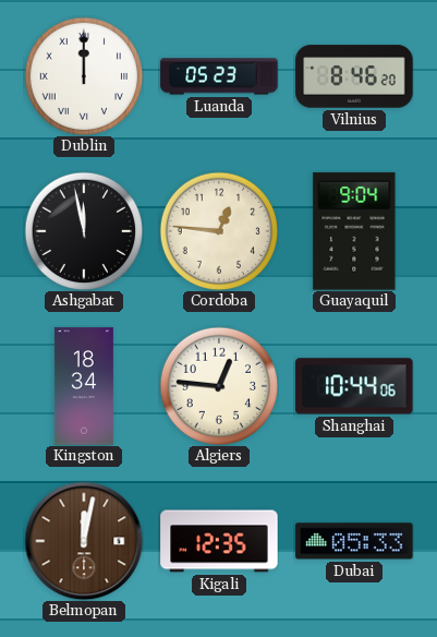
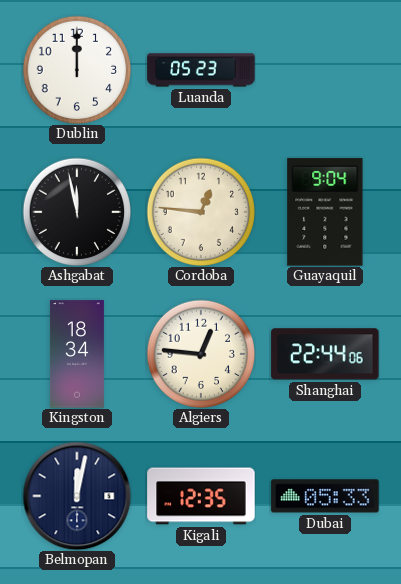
Dublin numerals: Roman -> Arabic (76, 69)
Vilnius: 8:46 -> none (354, 76)
Shanghai: 10:44 -> 22:44 (325, 354)
Belmopan dial: brown -> navy (77, 496)
